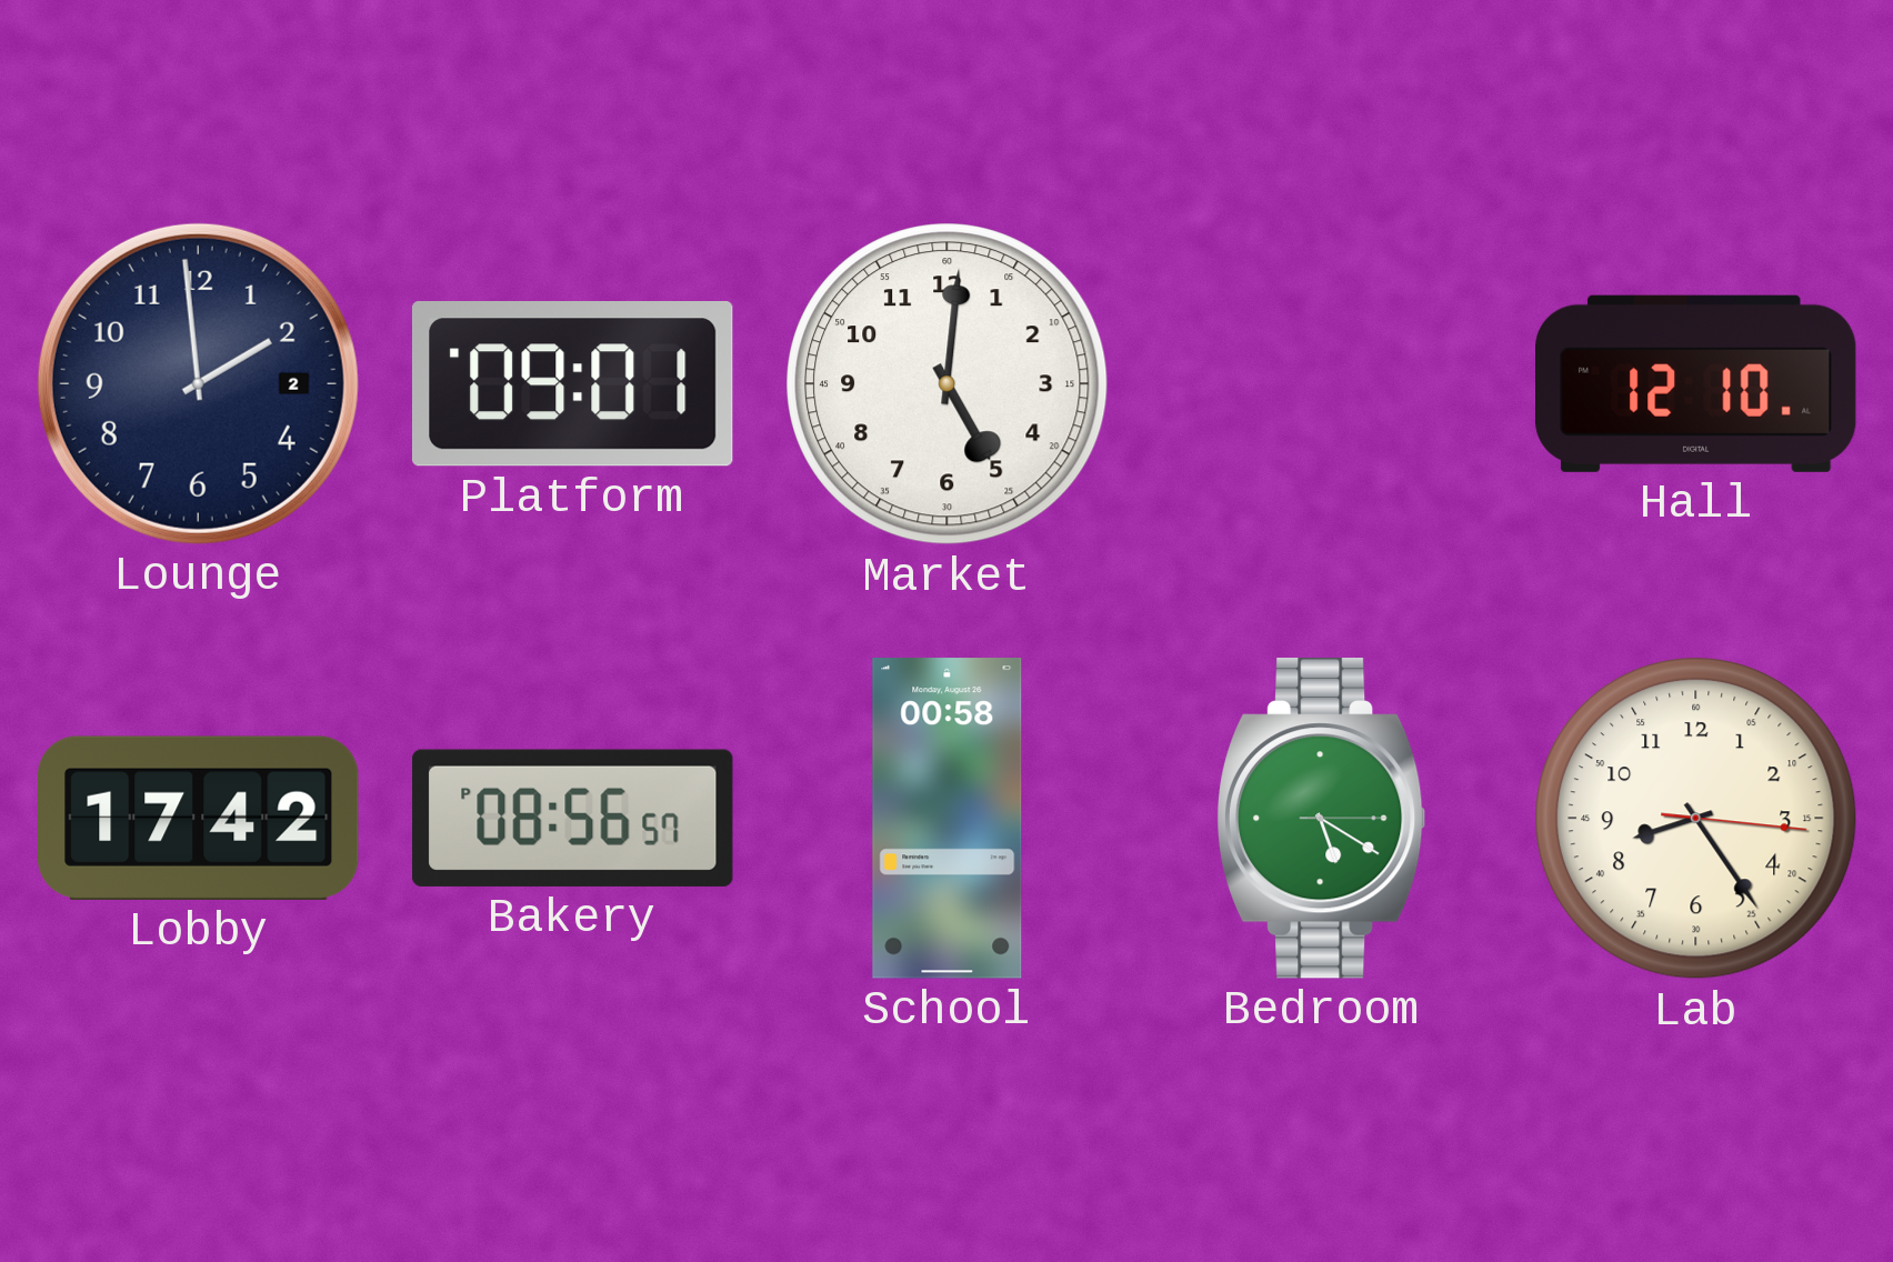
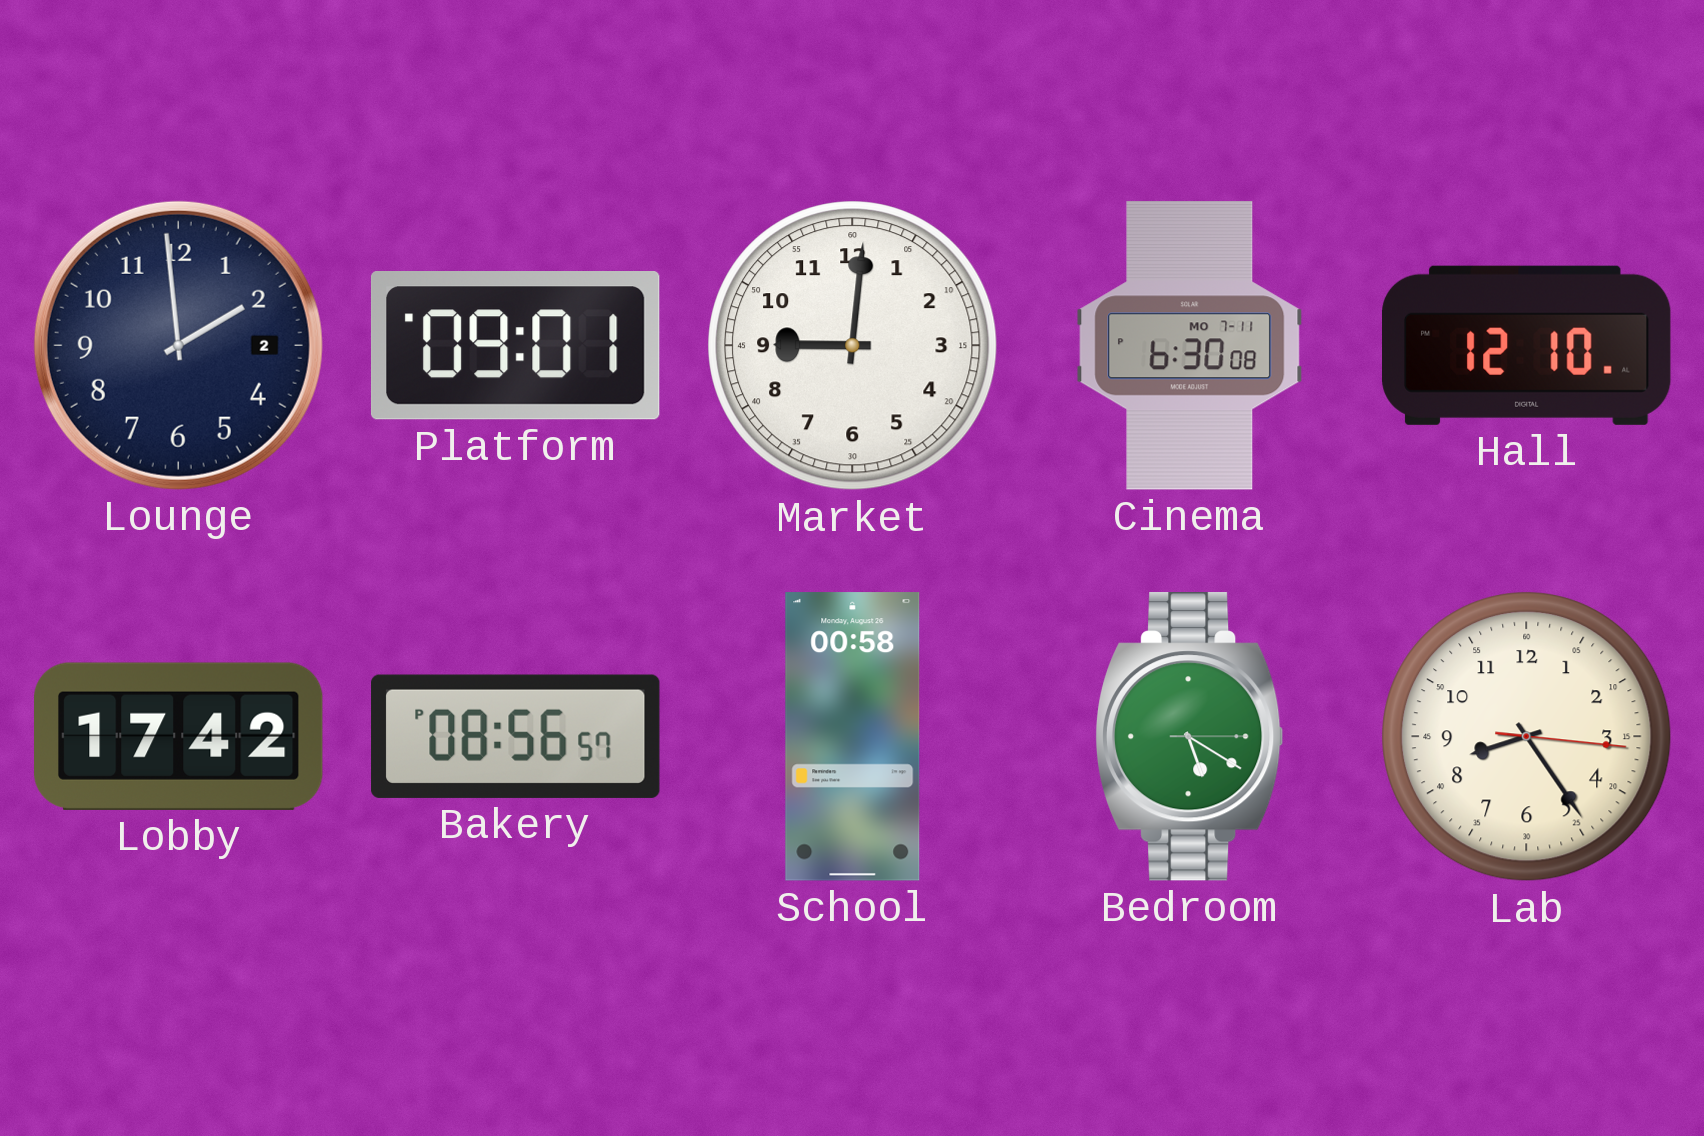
Market: 5:01 -> 9:01 (853, 346)
Cinema: none -> 6:30 (1190, 346)
